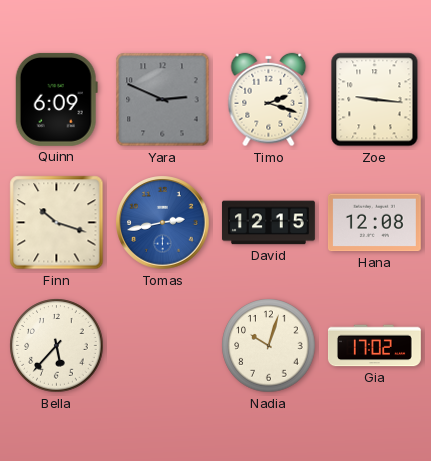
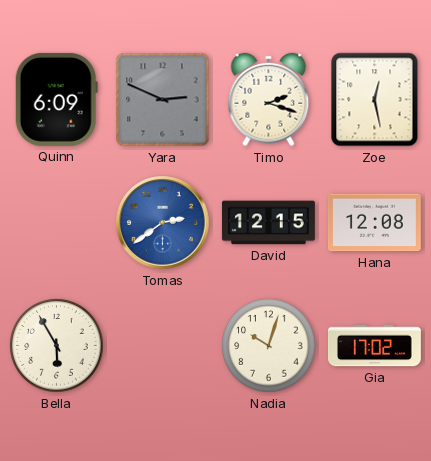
Zoe: 9:16 -> 12:28 (375, 100)
Finn: 10:18 -> none (57, 223)
Tomas: 2:43 -> 2:39 (163, 223)
Bella: 5:37 -> 5:55 (57, 346)
